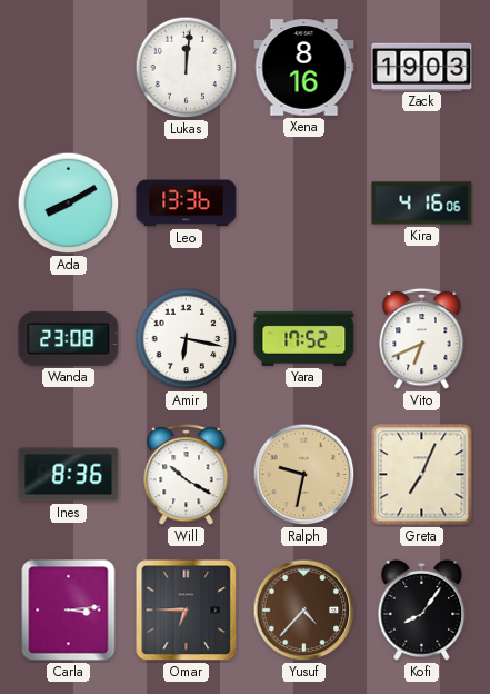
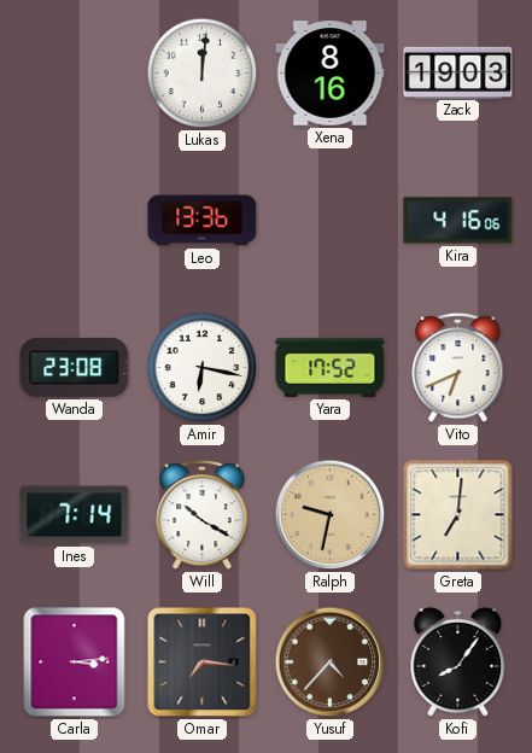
Ada: 8:10 -> none (69, 204)
Ines: 8:36 -> 7:14 (75, 515)
Greta: 7:04 -> 7:01 (458, 515)
Omar: 6:45 -> 7:16 (203, 662)
